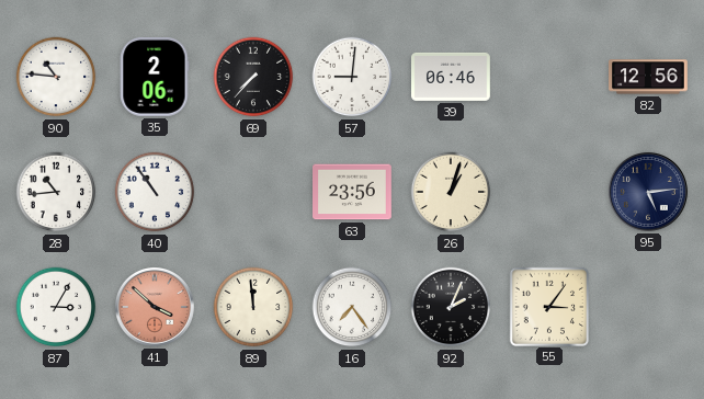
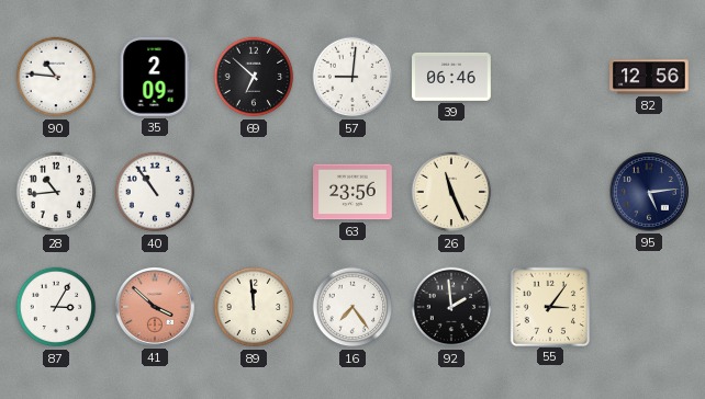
35: 2:06 -> 2:09 (155, 78)
69: 7:37 -> 6:52 (254, 77)
26: 1:03 -> 11:26 (451, 192)
92: 2:04 -> 1:59 (451, 307)
